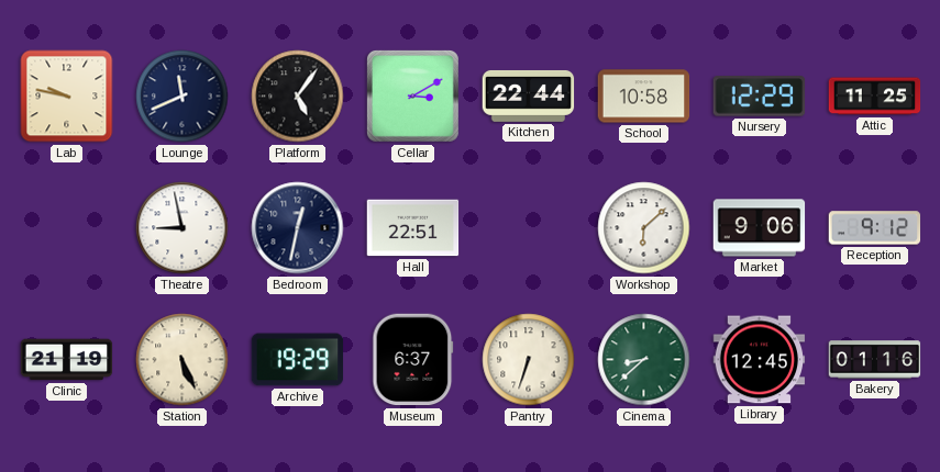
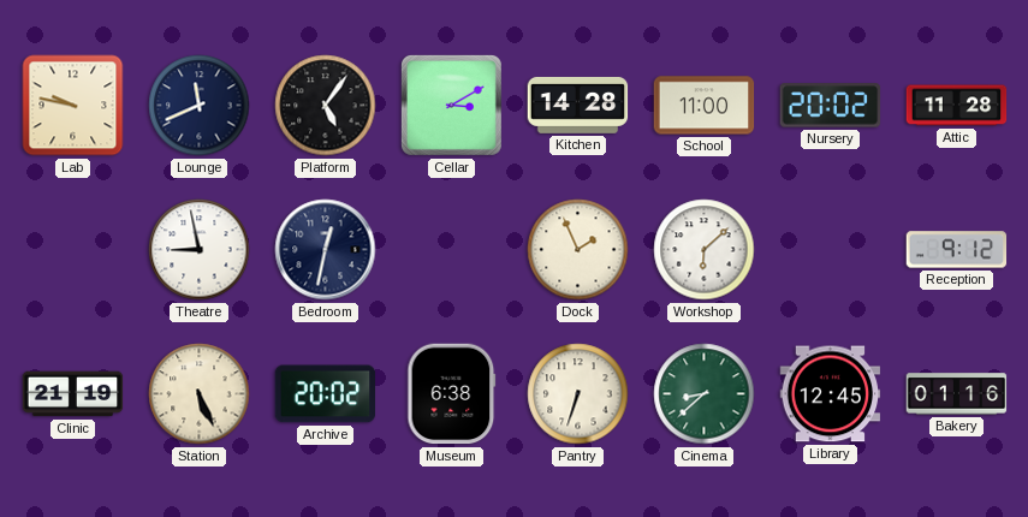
Kitchen: 22:44 -> 14:28 (578, 105)
School: 10:58 -> 11:00 (705, 106)
Nursery: 12:29 -> 20:02 (831, 106)
Attic: 11:25 -> 11:28 (957, 106)
Hall: 22:51 -> none (413, 228)
Dock: none -> 1:56 (578, 250)
Market: 9:06 -> none (760, 228)
Archive: 19:29 -> 20:02 (326, 394)
Museum: 6:37 -> 6:38 (452, 394)
